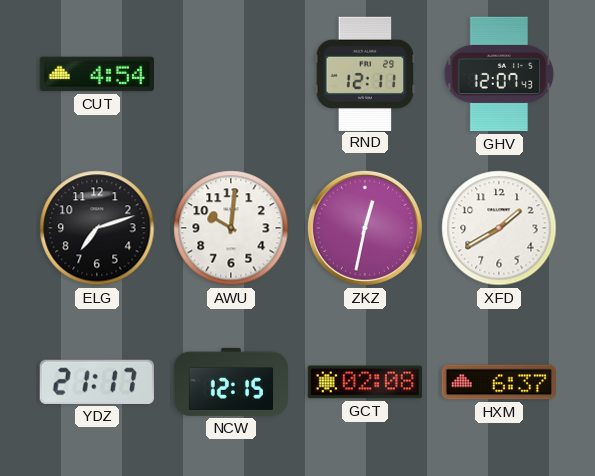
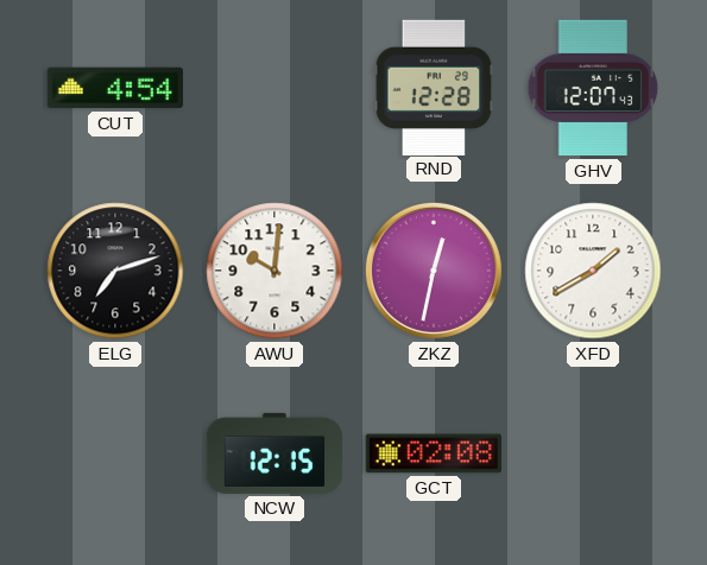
RND: 12:11 -> 12:28 (434, 87)
YDZ: 21:17 -> none (97, 382)
HXM: 6:37 -> none (498, 382)
